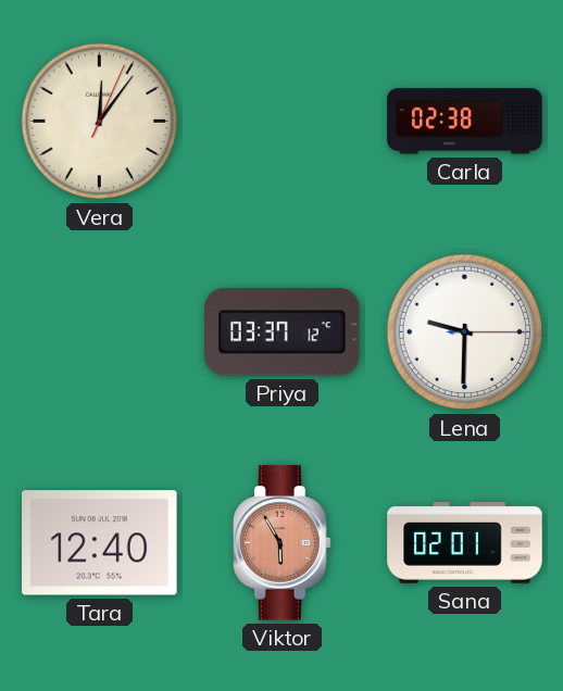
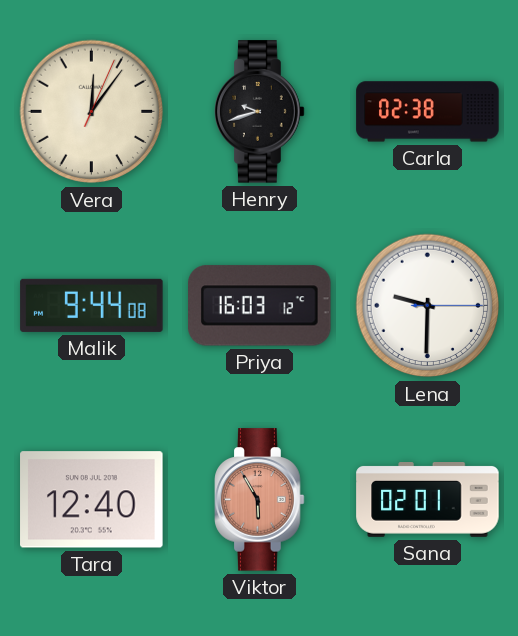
Henry: none -> 9:42 (260, 112)
Malik: none -> 9:44 (92, 305)
Priya: 03:37 -> 16:03 (260, 306)
